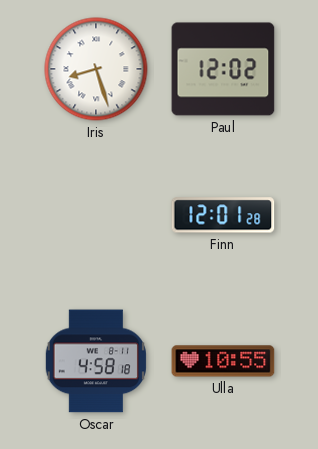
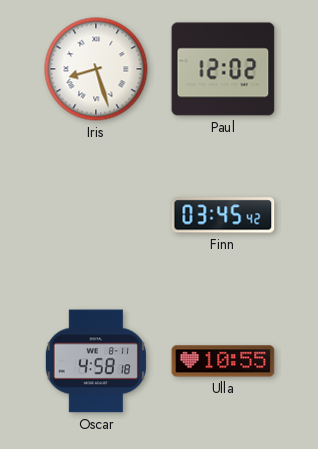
Finn: 12:01 -> 03:45 (223, 215)
